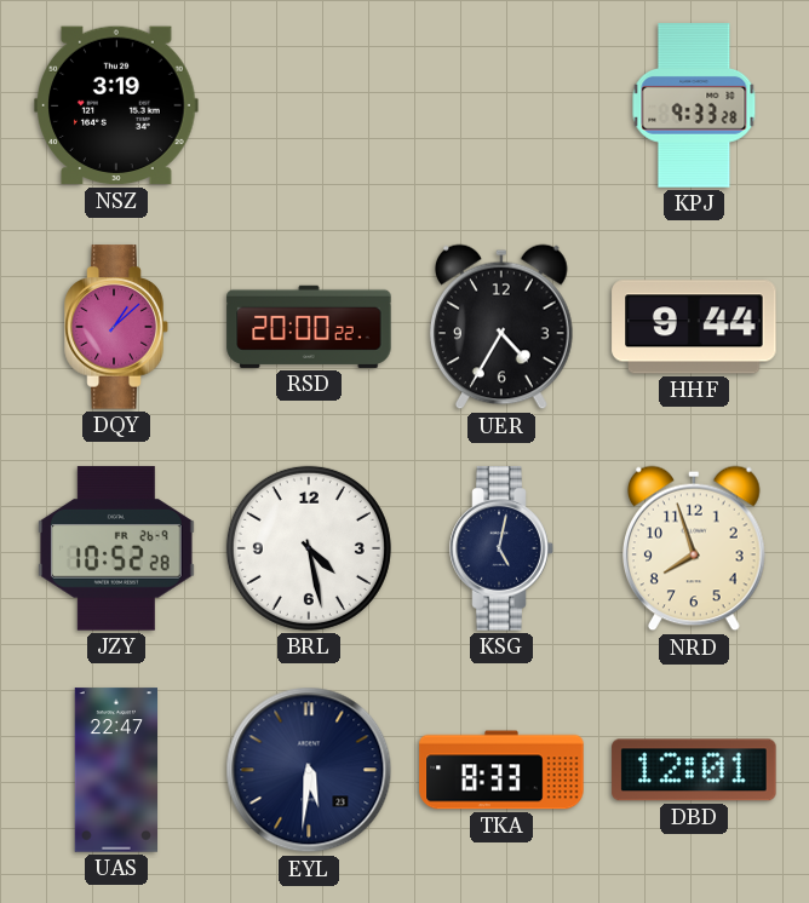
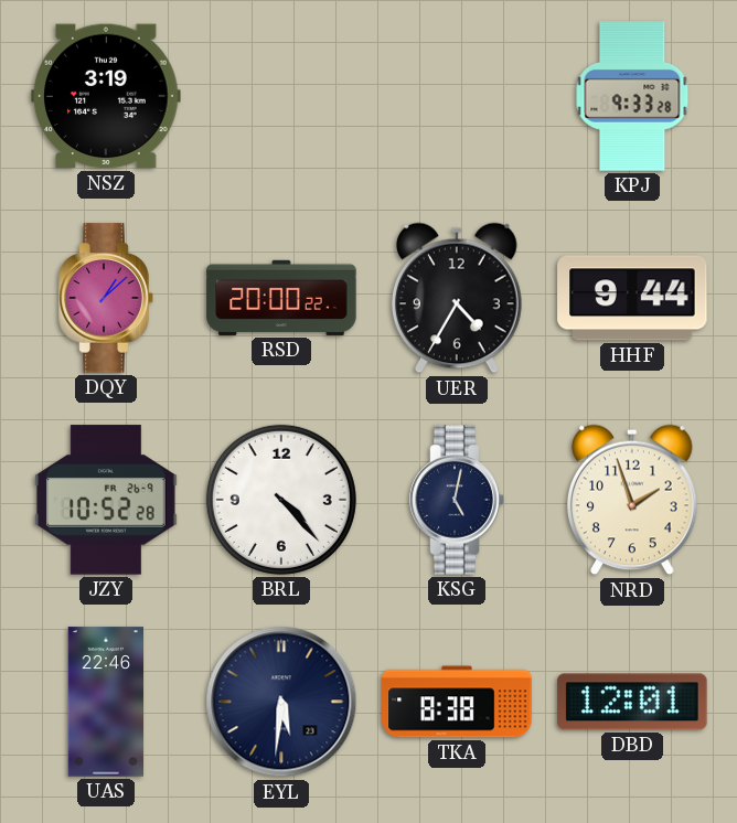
BRL: 4:28 -> 4:23 (281, 500)
NRD: 7:57 -> 1:57 (632, 500)
UAS: 22:47 -> 22:46 (105, 702)
TKA: 8:33 -> 8:38 (457, 702)
